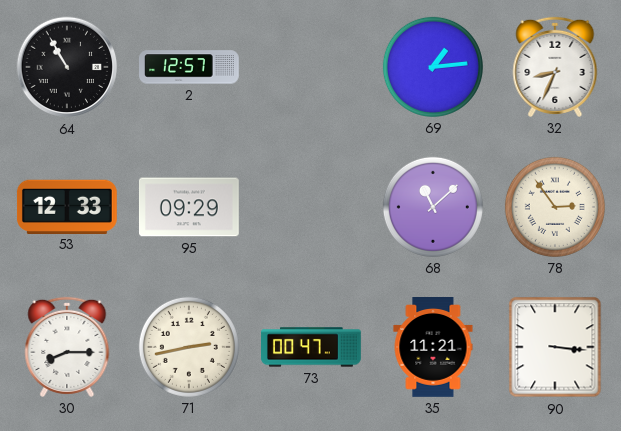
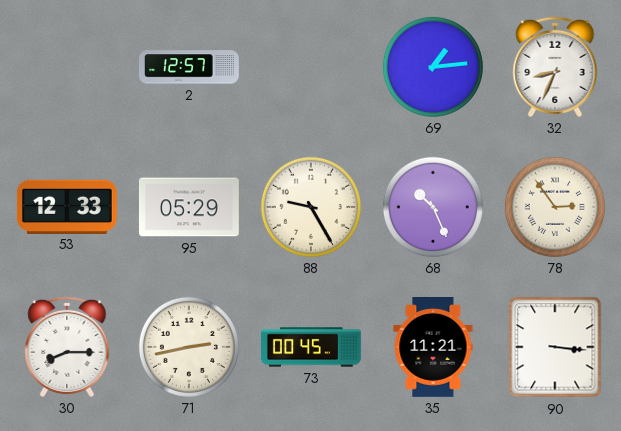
64: 10:55 -> none (67, 67)
95: 09:29 -> 05:29 (189, 207)
88: none -> 9:25 (311, 207)
68: 11:08 -> 10:26 (433, 207)
73: 00:47 -> 00:45 (312, 347)
